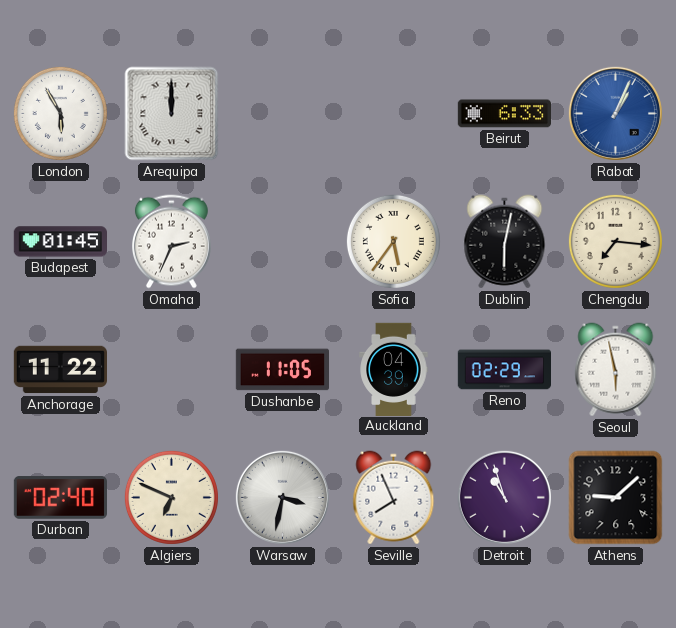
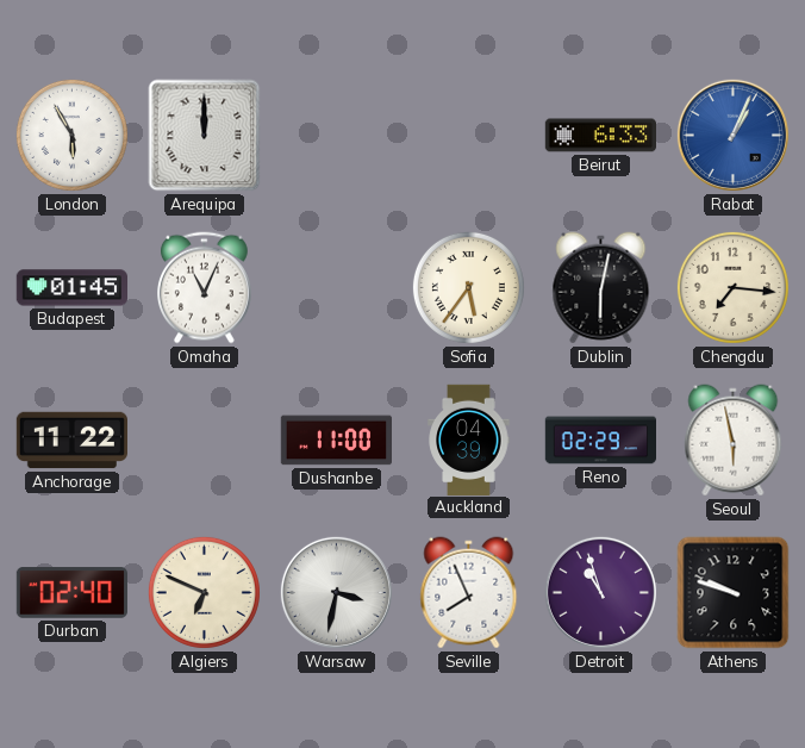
Omaha: 2:34 -> 11:04 (205, 288)
Dushanbe: 11:05 -> 11:00 (336, 441)
Athens: 9:08 -> 9:48 (734, 593)
